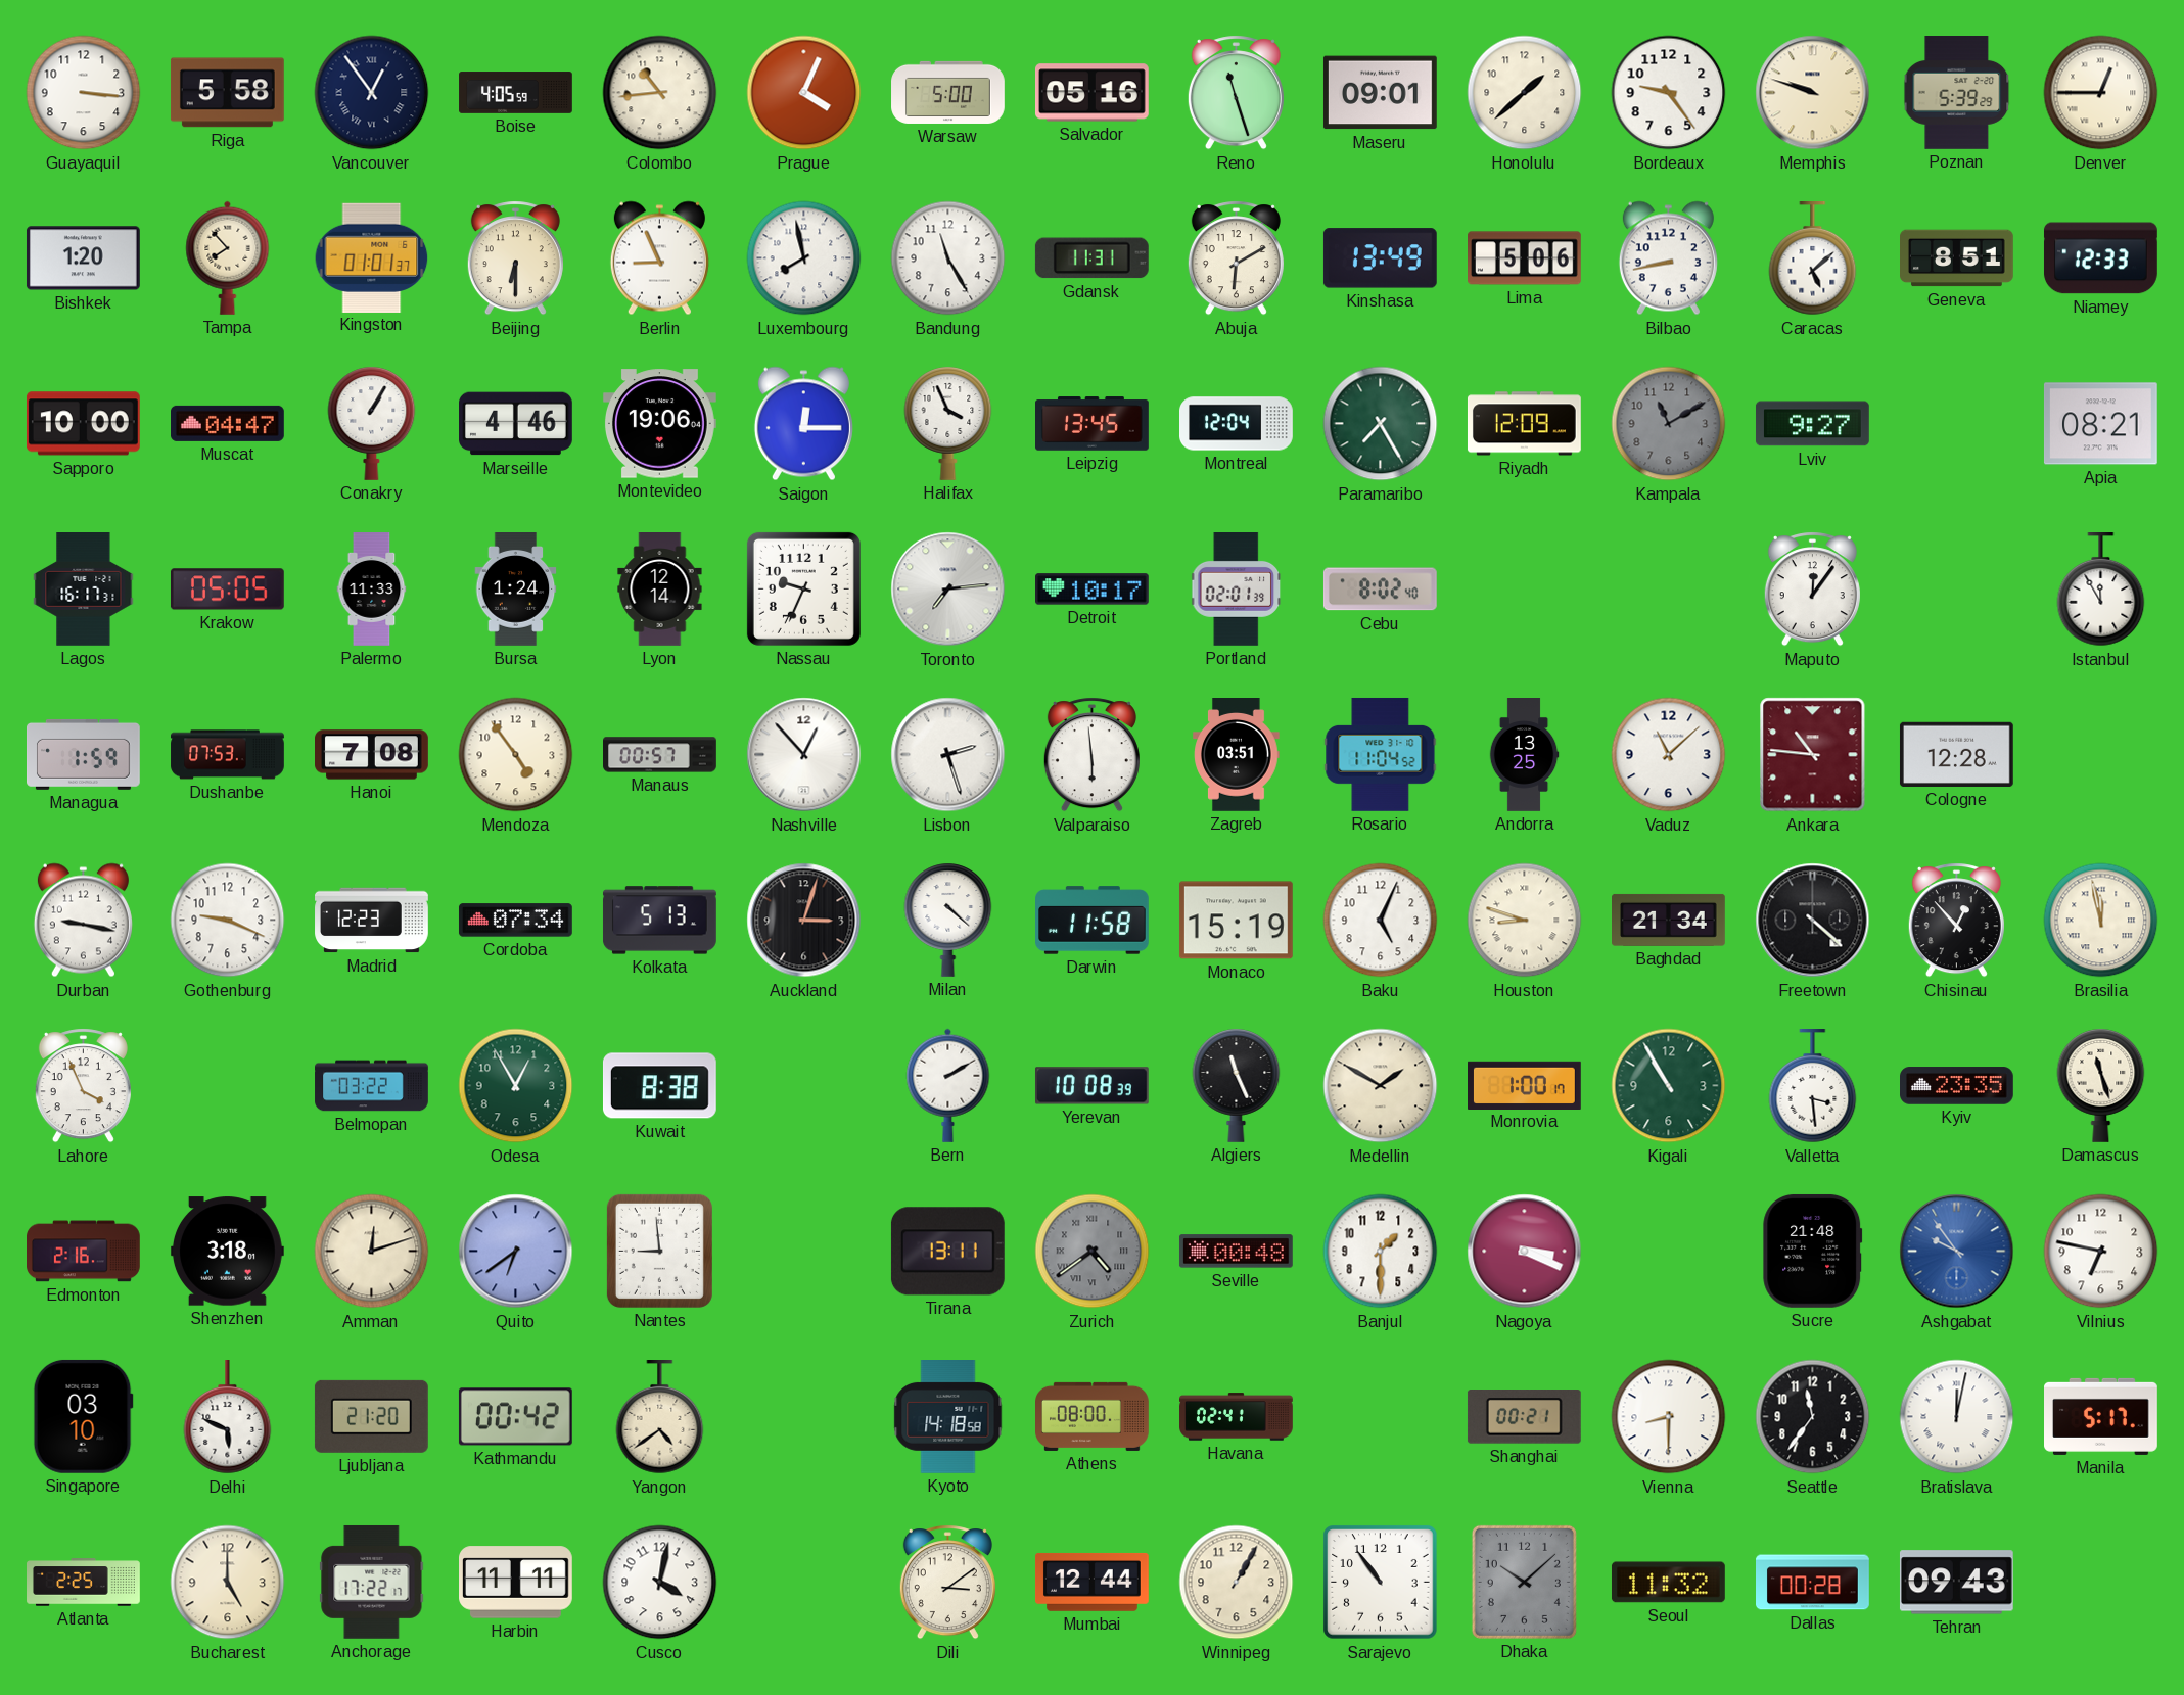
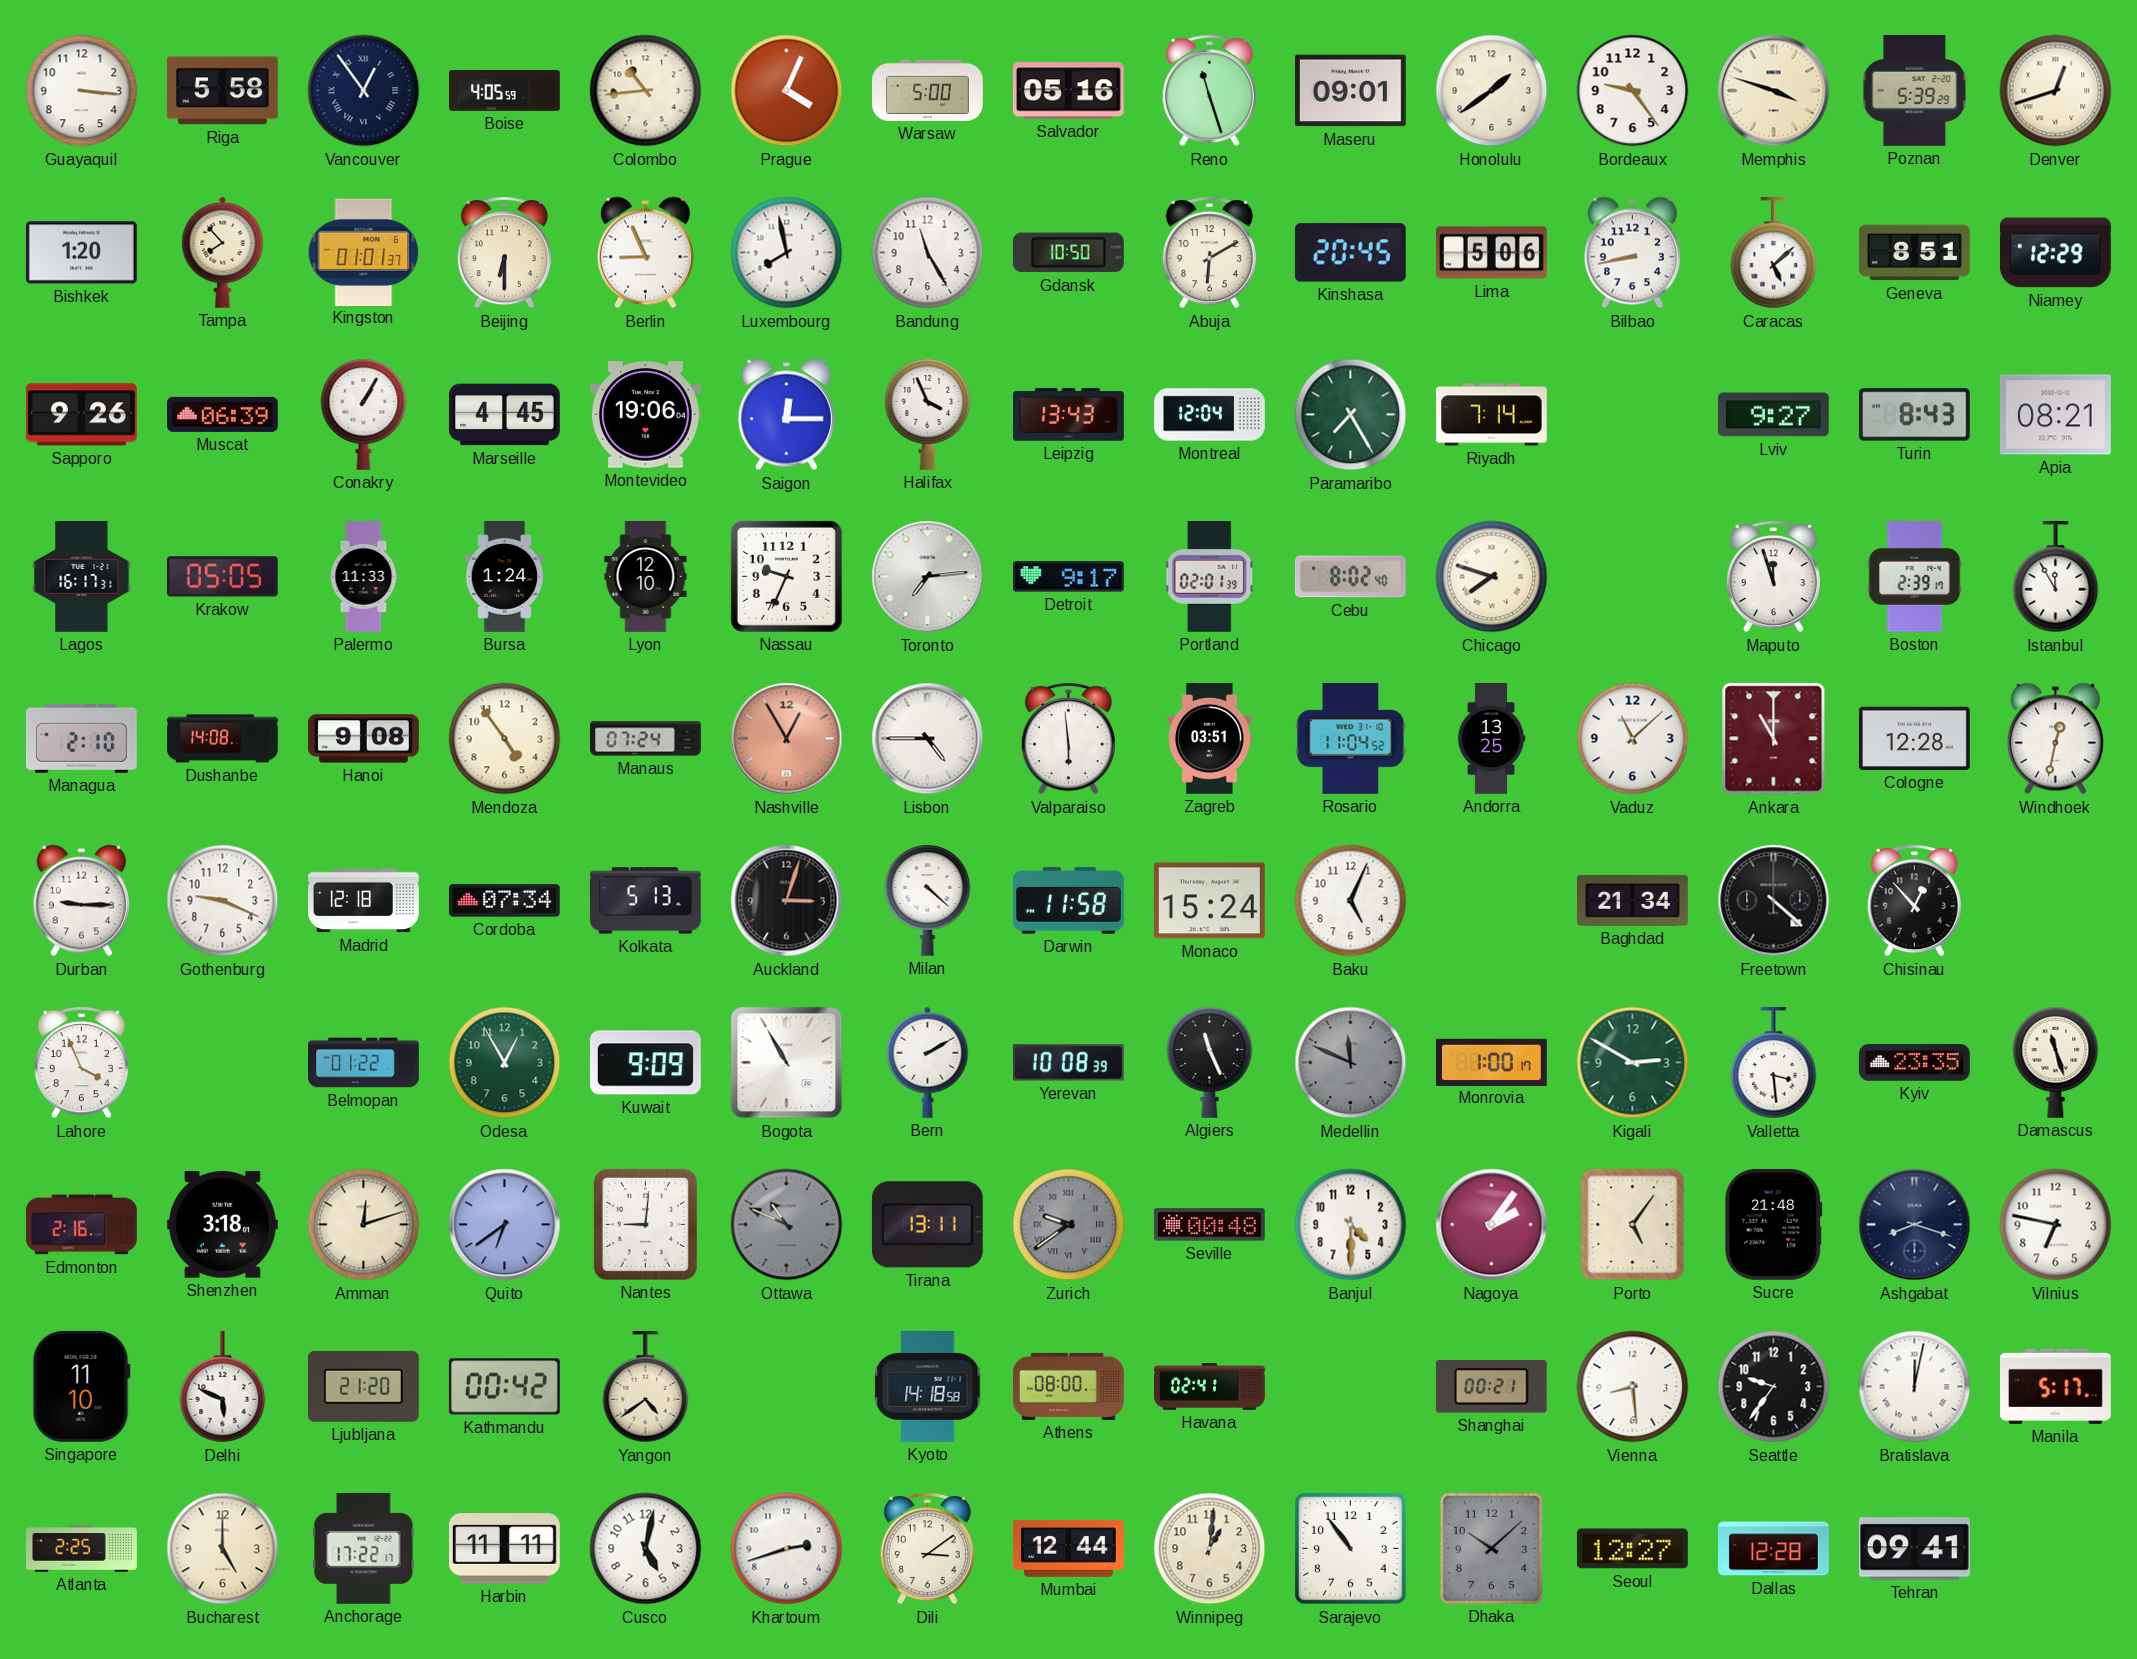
Honolulu: 1:38 -> 1:39 (1492, 91)
Memphis: 9:48 -> 3:48 (1774, 91)
Denver: 12:45 -> 12:42 (2056, 91)
Gdansk: 11:31 -> 10:50 (1068, 253)
Kinshasa: 13:49 -> 20:45 (1350, 253)
Niamey: 12:33 -> 12:29 (2055, 253)
Sapporo: 10:00 -> 9:26 (81, 415)
Muscat: 04:47 -> 06:39 (223, 414)
Marseille: 4:46 -> 4:45 (505, 415)
Leipzig: 13:45 -> 13:43 (1069, 415)
Riyadh: 12:09 -> 7:14 (1491, 415)
Kampala: 11:10 -> none (1669, 424)
Turin: none -> 8:43 (1914, 415)
Lyon: 12:14 -> 12:10 (646, 577)
Detroit: 10:17 -> 9:17 (1069, 577)
Chicago: none -> 7:48 (1492, 577)
Maputo: 12:06 -> 11:57 (1773, 577)
Boston: none -> 2:39 (1915, 577)
Managua: 1:59 -> 2:10 (82, 738)
Dushanbe: 07:53 -> 14:08 (223, 739)
Hanoi: 7:08 -> 9:08 (364, 739)
Manaus: 00:57 -> 07:24 (646, 739)
Nashville: 12:53 -> 12:55 (787, 739)
Nashville dial: white -> salmon (787, 739)
Lisbon: 2:27 -> 4:45 (928, 739)
Ankara: 10:46 -> 11:00 (1774, 739)
Windhoek: none -> 12:32 (2055, 739)
Durban: 9:17 -> 9:15 (81, 901)
Madrid: 12:23 -> 12:18 (364, 901)
Monaco: 15:19 -> 15:24 (1209, 901)
Houston: 8:48 -> none (1525, 921)
Brasilia: 11:58 -> none (2101, 921)
Belmopan: 03:22 -> 01:22 (364, 1063)
Kuwait: 8:38 -> 9:09 (645, 1063)
Bogota: none -> 10:55 (787, 1063)
Medellin: 1:50 -> 11:49 (1351, 1063)
Medellin dial: cream -> grey (1351, 1063)
Kigali: 10:55 -> 2:50 (1633, 1063)
Nantes: 8:59 -> 9:01 (645, 1224)
Ottawa: none -> 10:49 (787, 1225)
Zurich: 4:39 -> 9:39 (1069, 1225)
Banjul: 1:30 -> 4:30 (1351, 1225)
Nagoya: 3:19 -> 2:06 (1492, 1225)
Porto: none -> 5:06 (1633, 1225)
Ashgabat: 9:54 -> 8:18 (1915, 1225)
Ashgabat dial: blue -> navy (1915, 1225)
Singapore: 03:10 -> 11:10 (81, 1386)
Vienna: 8:30 -> 8:29 (1633, 1387)
Seattle: 11:36 -> 9:36 (1774, 1387)
Cusco: 4:02 -> 5:02 (646, 1549)
Khartoum: none -> 2:42 (787, 1549)
Winnipeg: 1:05 -> 1:01 (1210, 1549)
Seoul: 11:32 -> 12:27 (1632, 1549)
Dallas: 00:28 -> 12:28 (1774, 1549)
Tehran: 09:43 -> 09:41 (1914, 1549)
